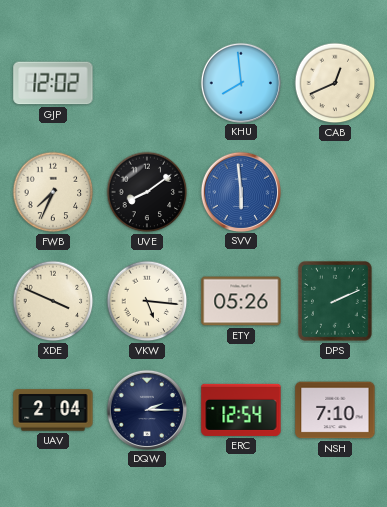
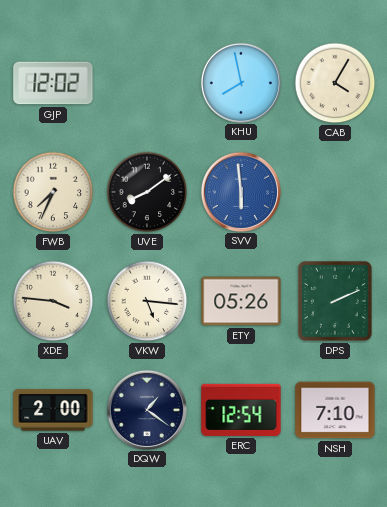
KHU: 7:59 -> 7:58 (240, 82)
CAB: 12:41 -> 4:05 (335, 83)
XDE: 3:49 -> 3:46 (53, 301)
UAV: 2:04 -> 2:00 (53, 410)
DQW: 2:15 -> 1:21 (146, 409)
